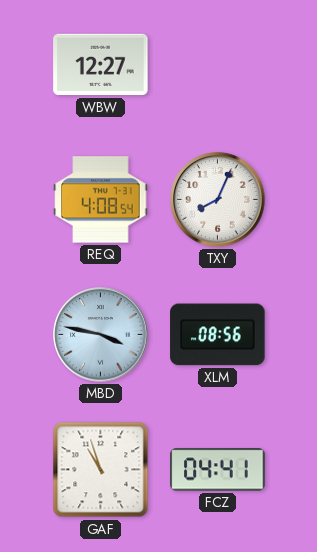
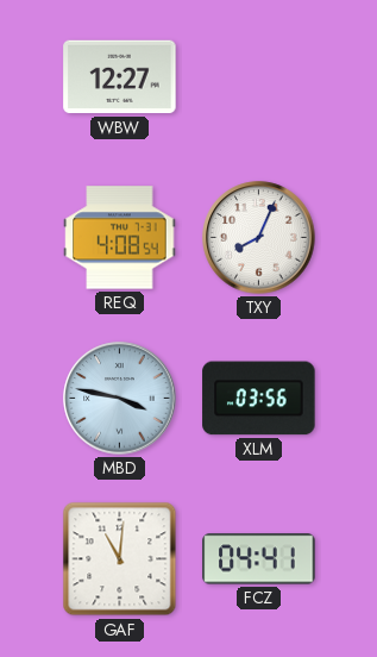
XLM: 08:56 -> 03:56 (259, 399)
GAF: 10:57 -> 11:01 (120, 559)
